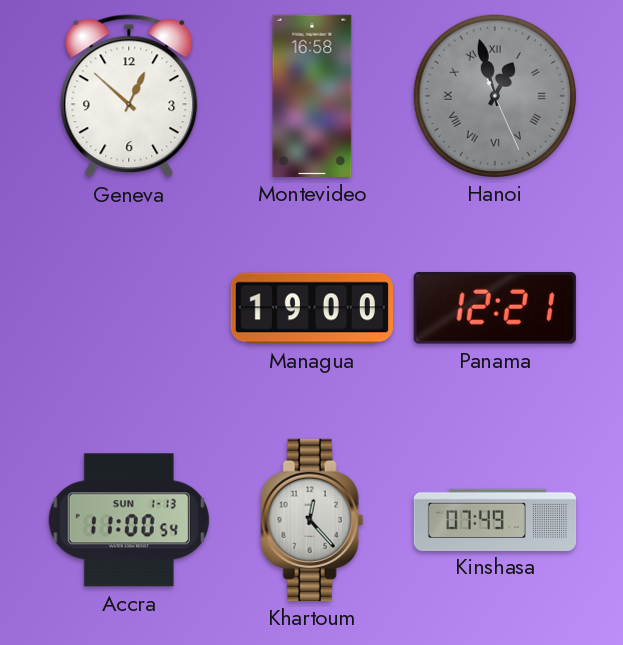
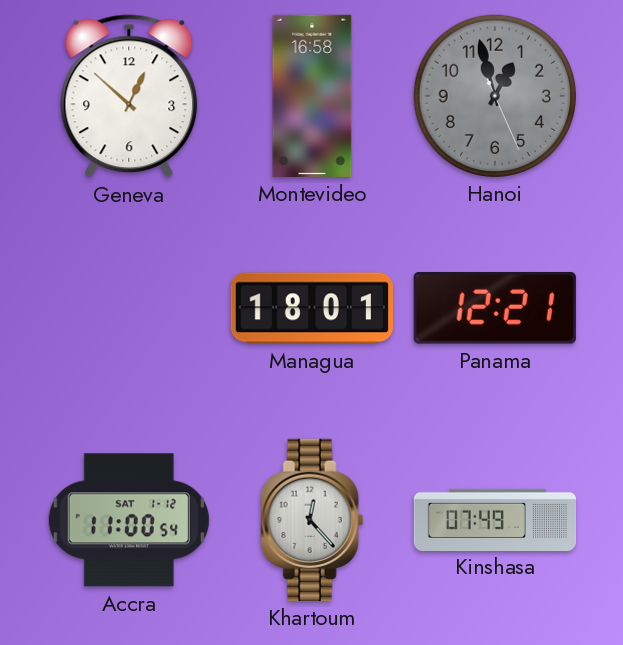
Hanoi numerals: Roman -> Arabic (495, 96)
Managua: 19:00 -> 18:01 (312, 308)
Accra date: SUN 1-13 -> SAT 1-12 (129, 520)
